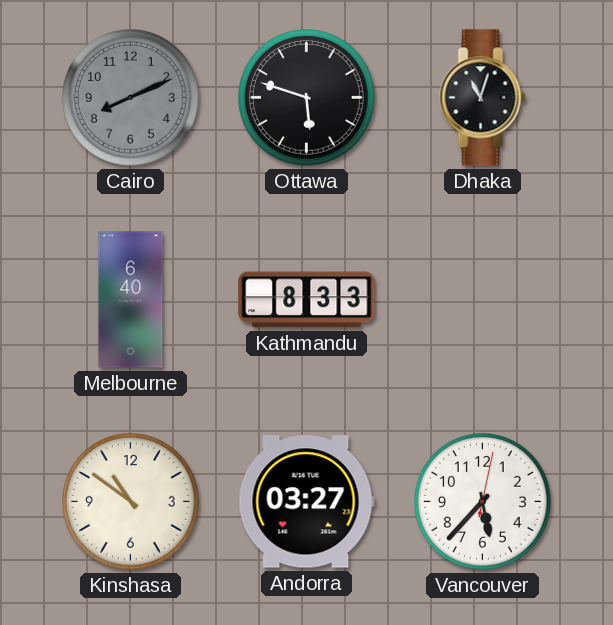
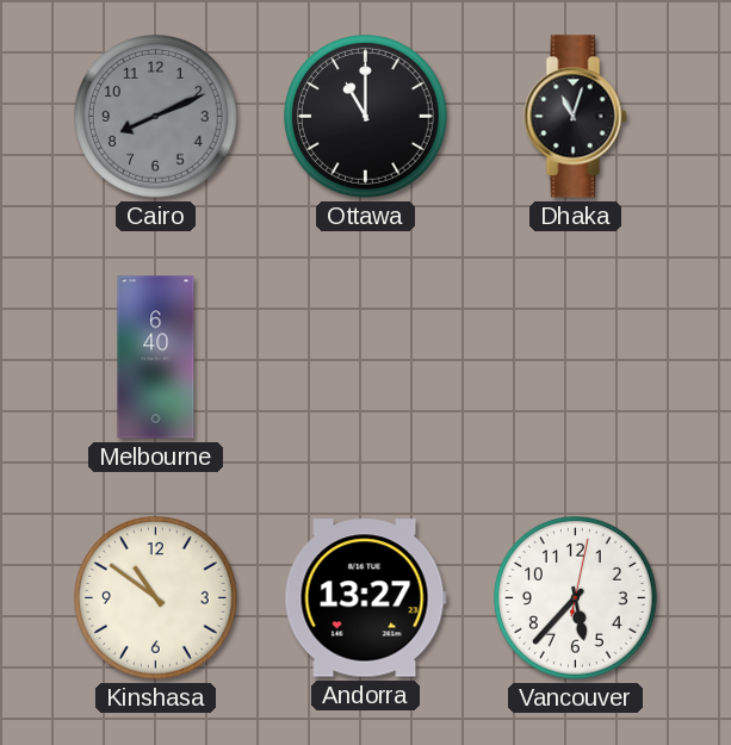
Ottawa: 5:48 -> 11:00 (366, 117)
Kathmandu: 8:33 -> none (307, 300)
Andorra: 03:27 -> 13:27 (365, 598)
